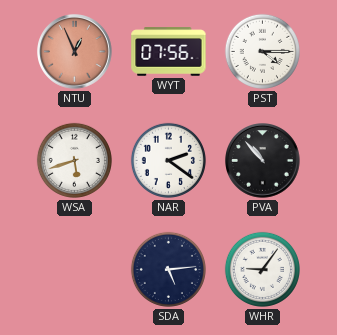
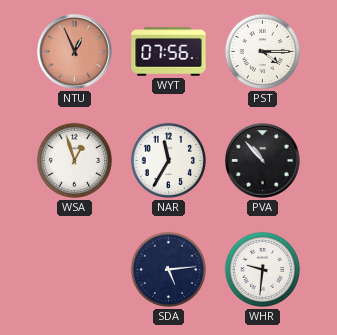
WSA: 5:42 -> 12:57 (74, 160)
NAR: 2:21 -> 11:35 (168, 160)
WHR: 9:06 -> 9:31 (262, 269)
